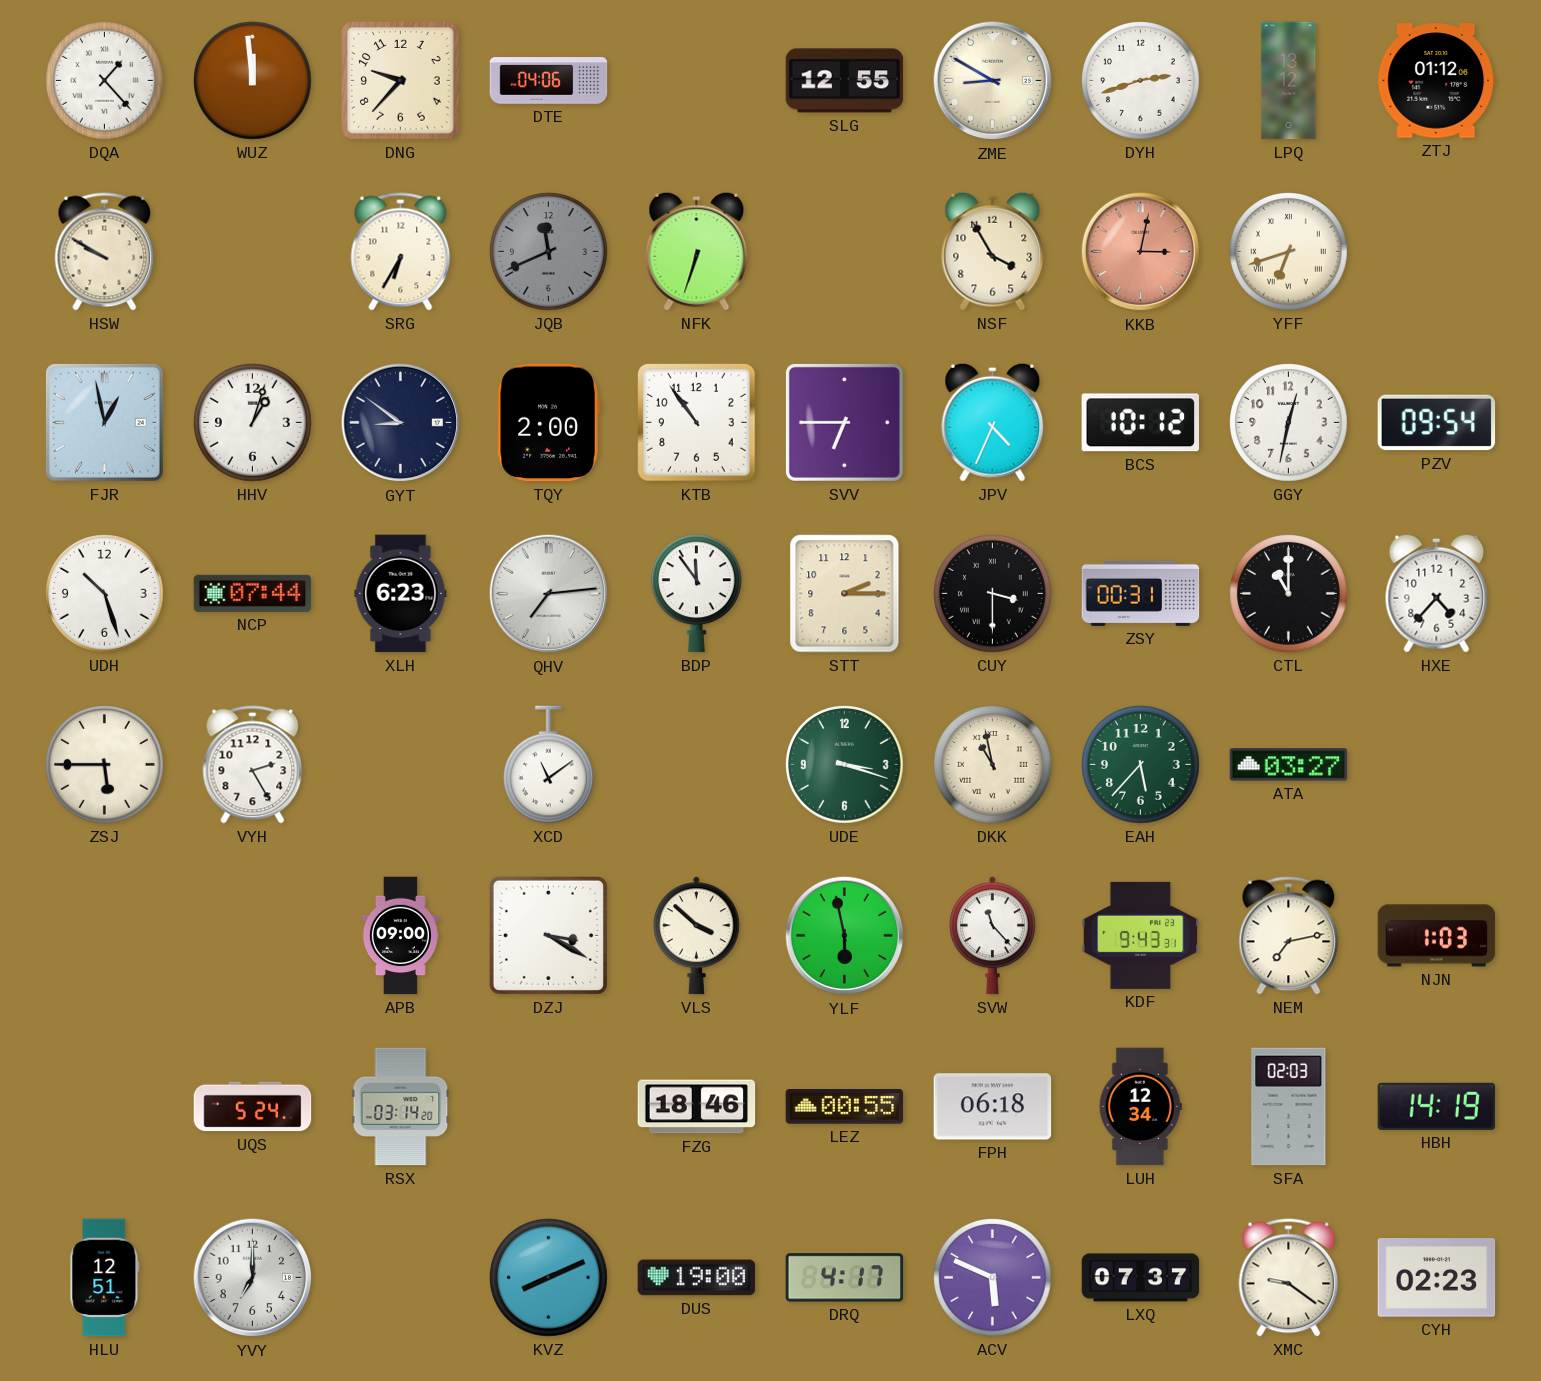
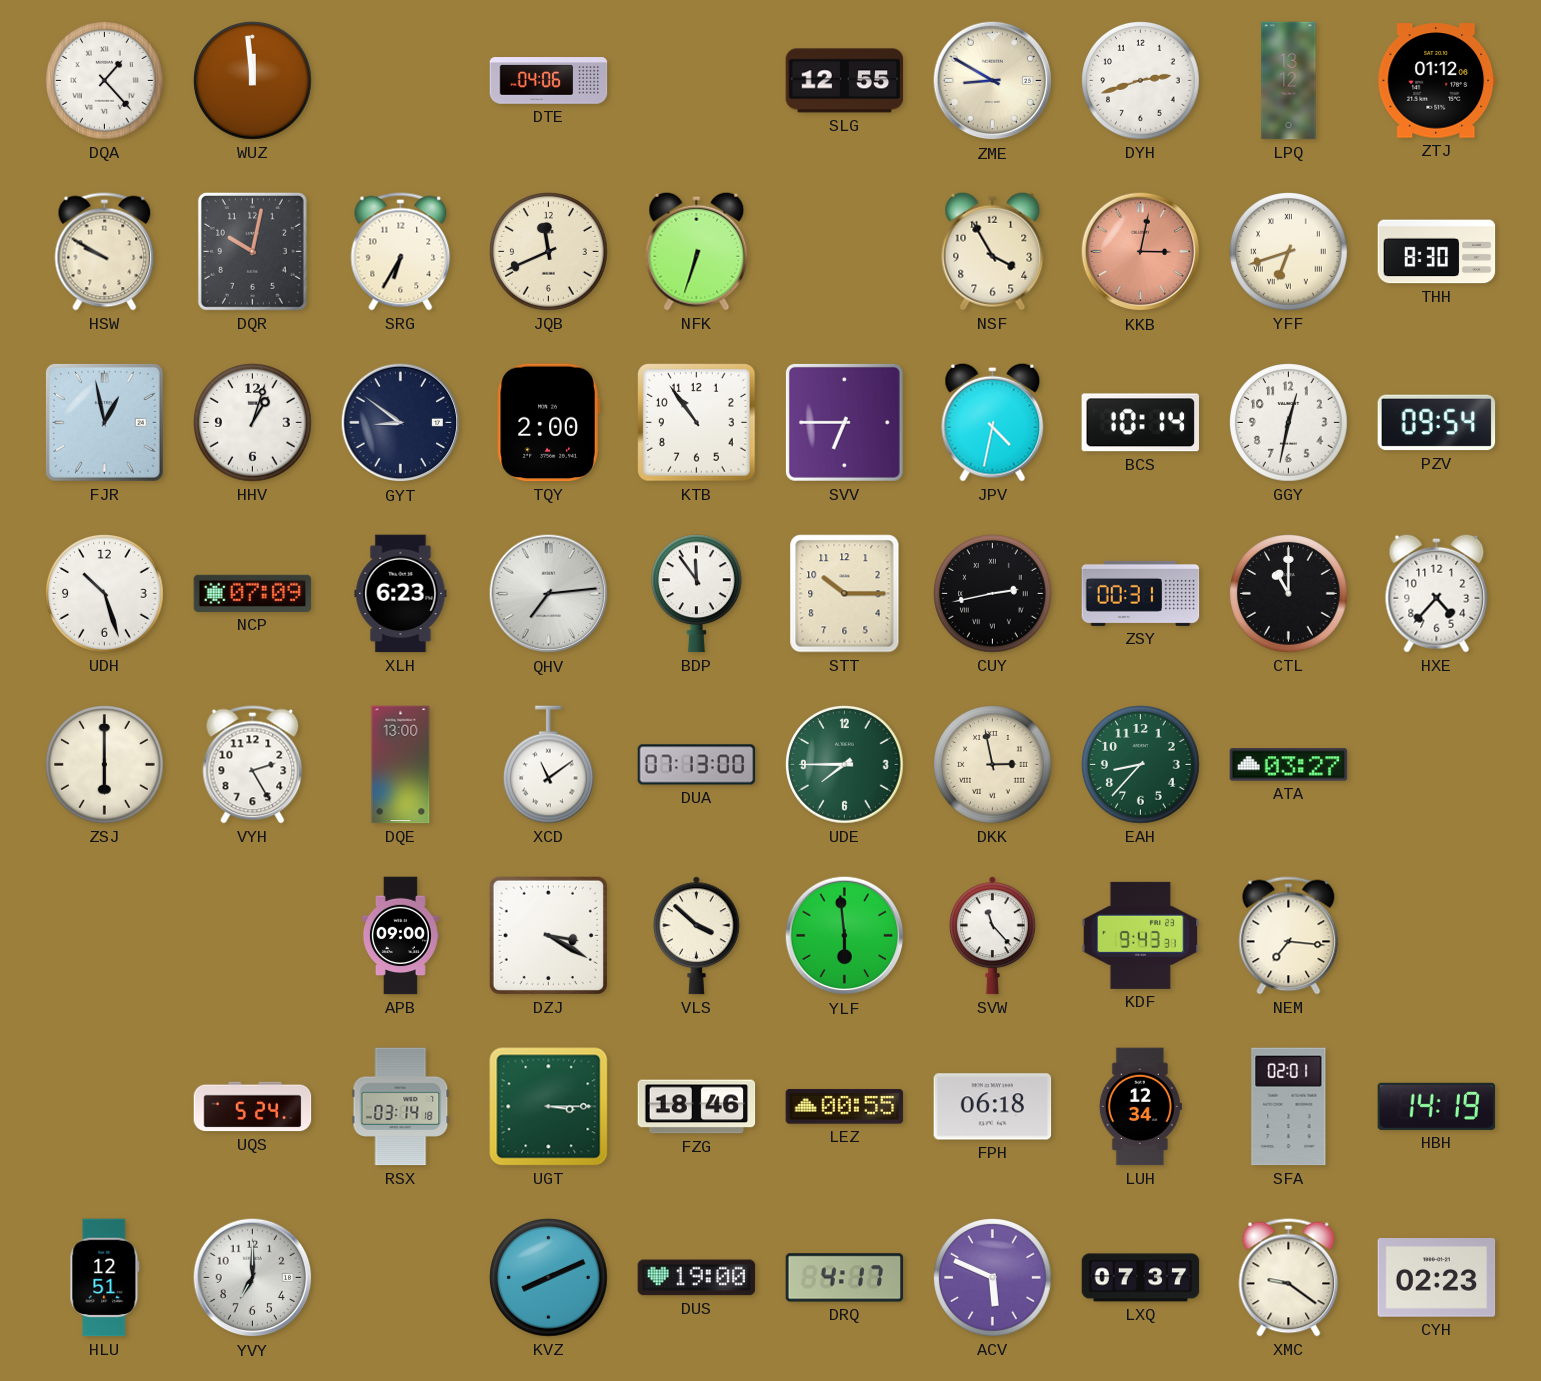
DNG: 9:37 -> none (401, 81)
DQR: none -> 10:02 (252, 251)
JQB dial: grey -> cream (549, 252)
THH: none -> 8:30 (1437, 252)
JPV: 4:34 -> 4:32 (993, 422)
BCS: 10:12 -> 10:14 (1140, 423)
NCP: 07:44 -> 07:09 (253, 593)
STT: 2:15 -> 10:15 (845, 594)
CUY: 3:30 -> 2:43 (993, 594)
ZSJ: 5:45 -> 6:00 (105, 765)
DQE: none -> 13:00 (401, 765)
DUA: none -> 07:13 (697, 765)
UDE: 3:18 -> 7:45 (845, 765)
DKK: 10:58 -> 2:58 (993, 765)
EAH: 5:37 -> 8:37 (1141, 765)
YLF: 5:58 -> 5:59 (845, 936)
NEM: 7:13 -> 7:16 (1289, 936)
NJN: 1:03 -> none (1437, 936)
RSX: 03:14:20 -> 03:14:18 (401, 1107)
UGT: none -> 3:15 (549, 1107)
SFA: 02:03 -> 02:01 (1289, 1107)
